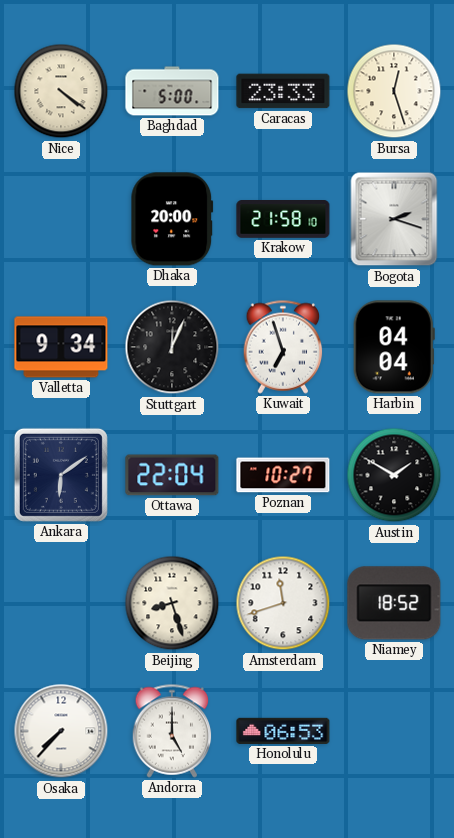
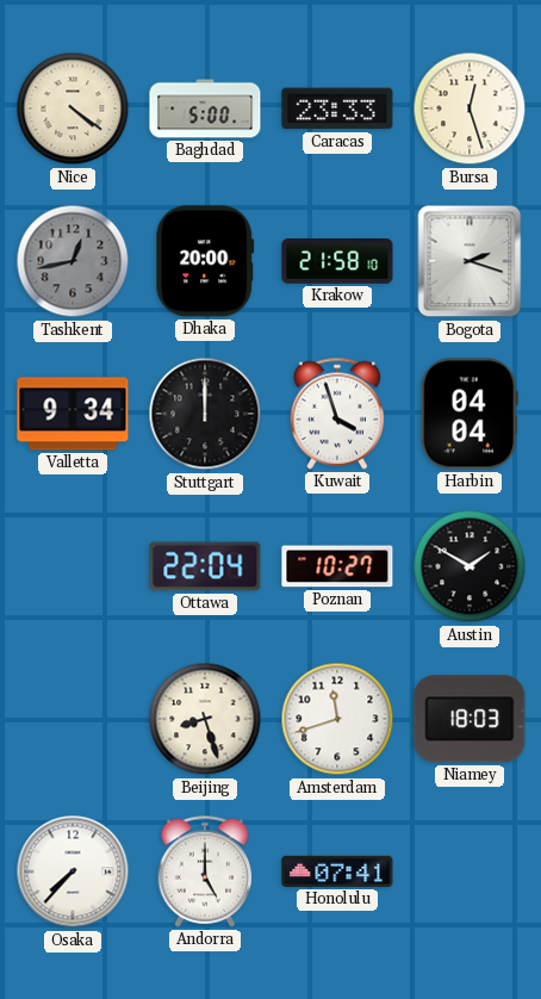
Tashkent: none -> 12:43 (73, 261)
Stuttgart: 12:04 -> 12:00 (205, 414)
Kuwait: 6:57 -> 3:57 (337, 414)
Ankara: 6:09 -> none (61, 475)
Niamey: 18:52 -> 18:03 (470, 719)
Honolulu: 06:53 -> 07:41 (337, 871)
